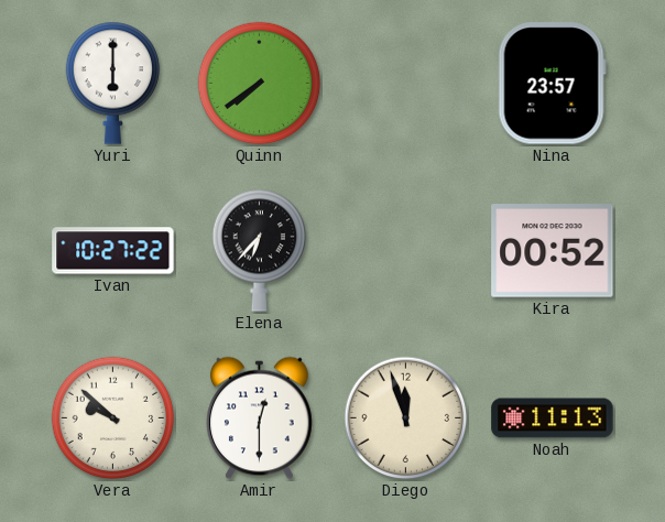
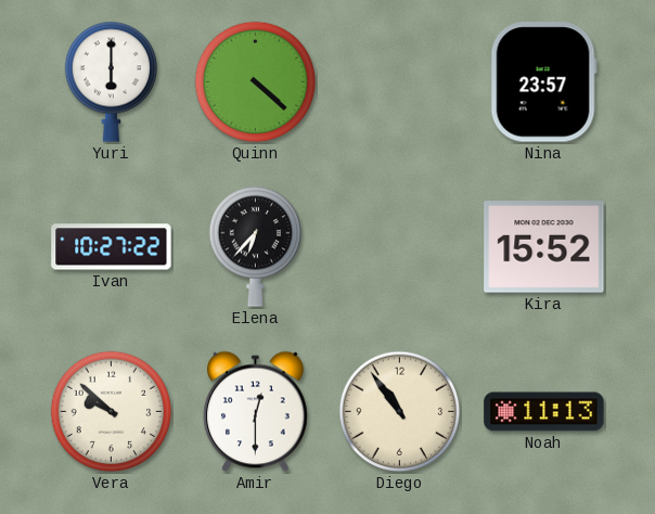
Quinn: 7:39 -> 4:22 (256, 82)
Kira: 00:52 -> 15:52 (544, 247)
Diego: 11:57 -> 10:54 (400, 412)
